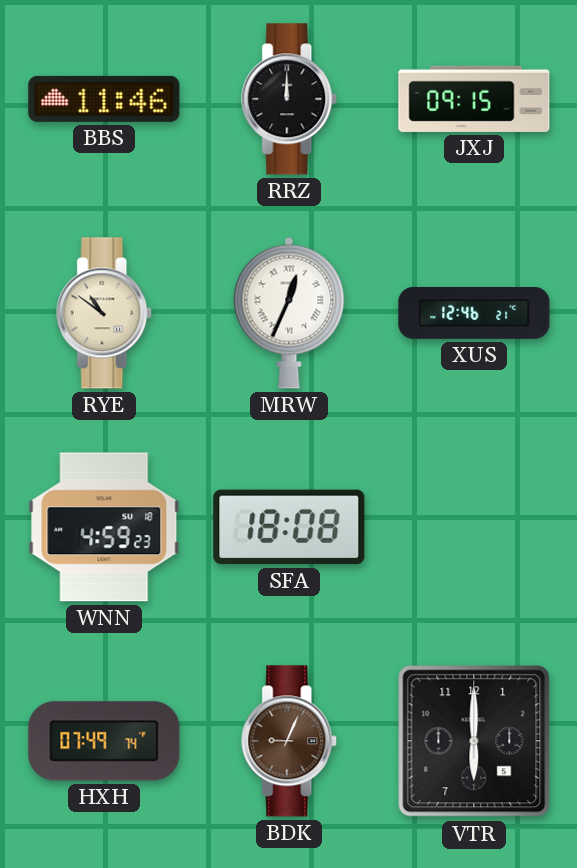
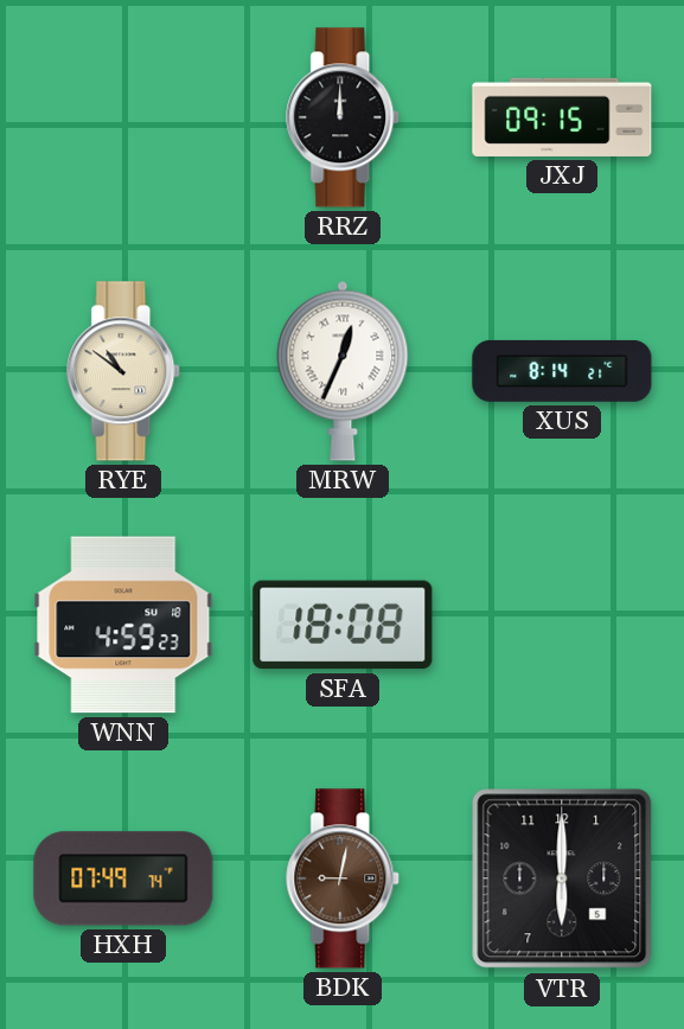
BBS: 11:46 -> none (104, 99)
XUS: 12:46 -> 8:14 (562, 371)
BDK: 9:04 -> 9:02 (344, 878)
